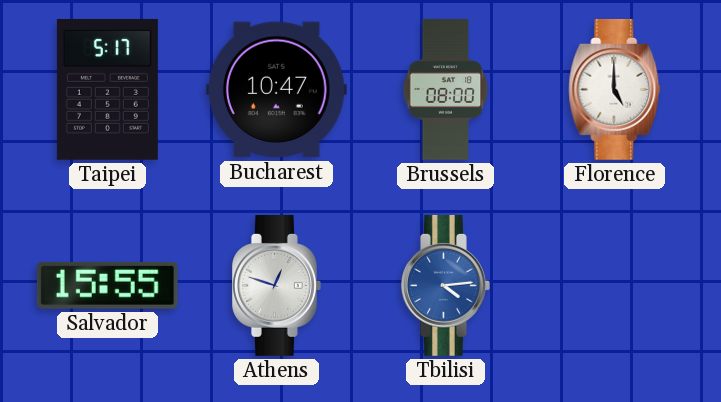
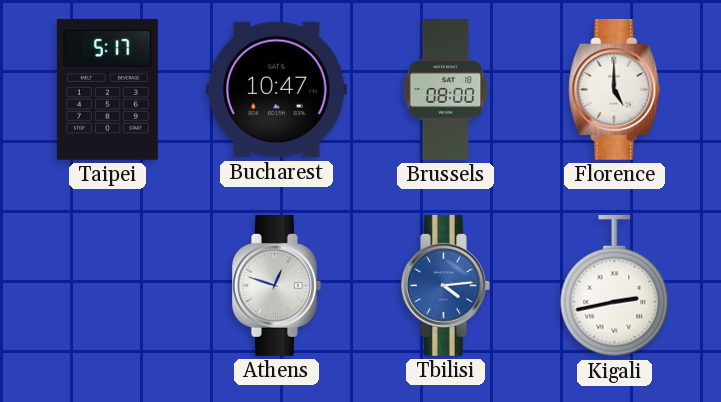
Salvador: 15:55 -> none (107, 285)
Kigali: none -> 2:43 (615, 286)
